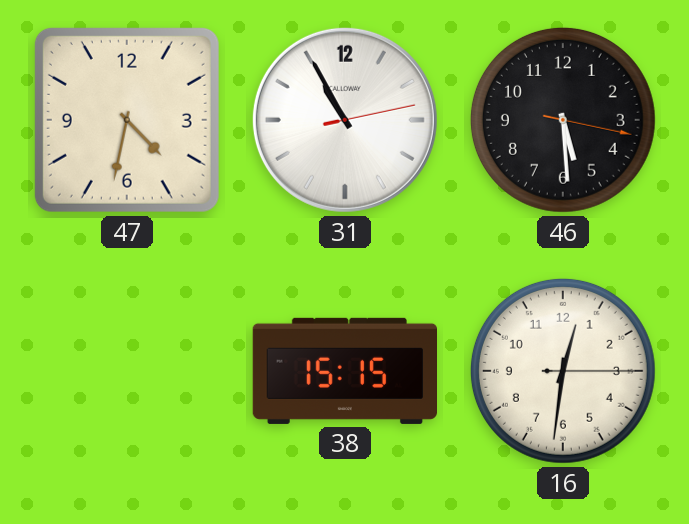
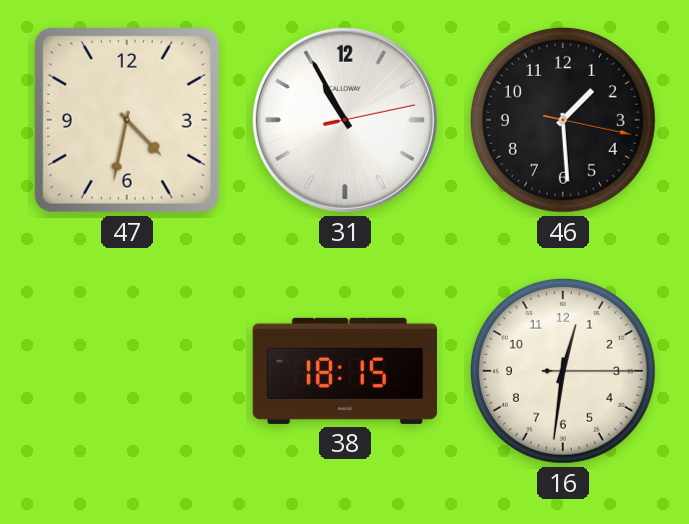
46: 5:29 -> 1:29 (563, 120)
38: 15:15 -> 18:15 (344, 371)
